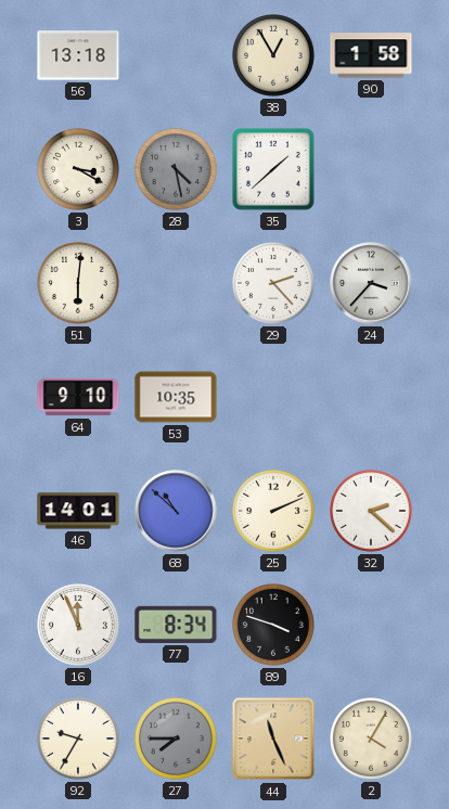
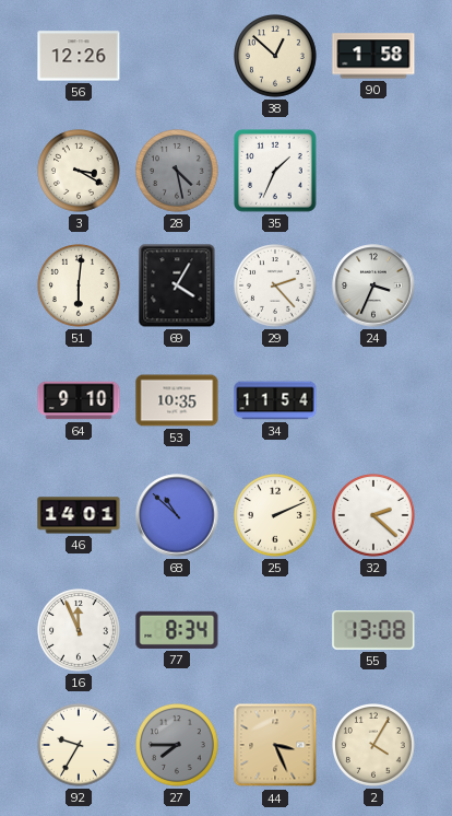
56: 13:18 -> 12:26 (79, 56)
38: 12:55 -> 12:52 (276, 57)
35: 1:38 -> 1:34 (275, 171)
69: none -> 4:05 (177, 285)
24: 3:37 -> 3:34 (373, 285)
34: none -> 11:54 (275, 400)
89: 3:48 -> none (274, 626)
55: none -> 13:08 (373, 630)
44: 11:26 -> 3:26 (275, 745)
